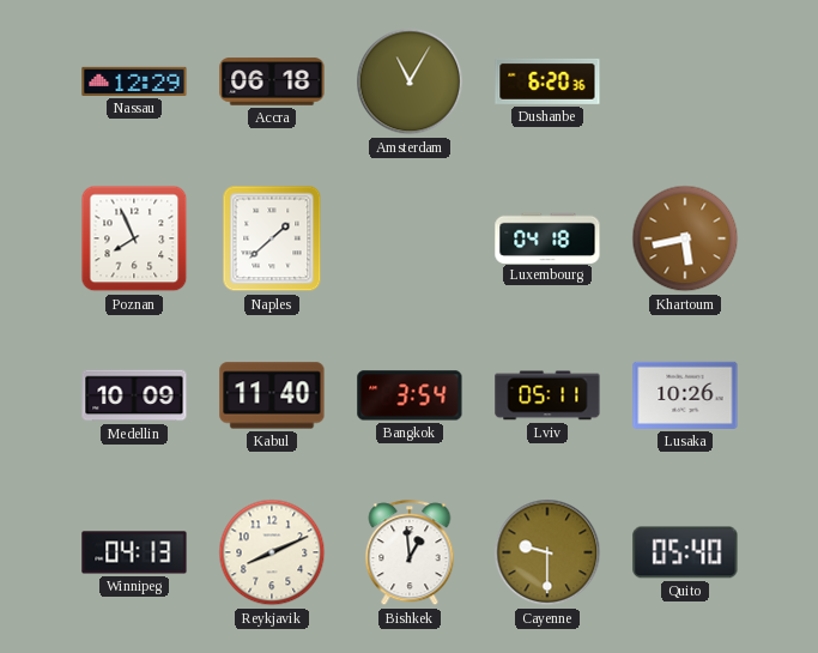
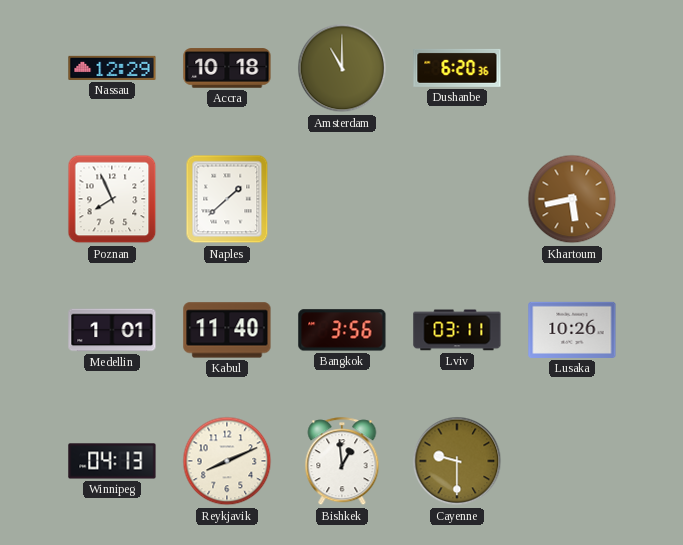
Accra: 06:18 -> 10:18 (227, 68)
Amsterdam: 11:05 -> 11:00 (342, 68)
Luxembourg: 04:18 -> none (547, 237)
Medellin: 10:09 -> 1:01 (112, 330)
Bangkok: 3:54 -> 3:56 (342, 330)
Lviv: 05:11 -> 03:11 (457, 330)
Quito: 05:40 -> none (685, 552)
